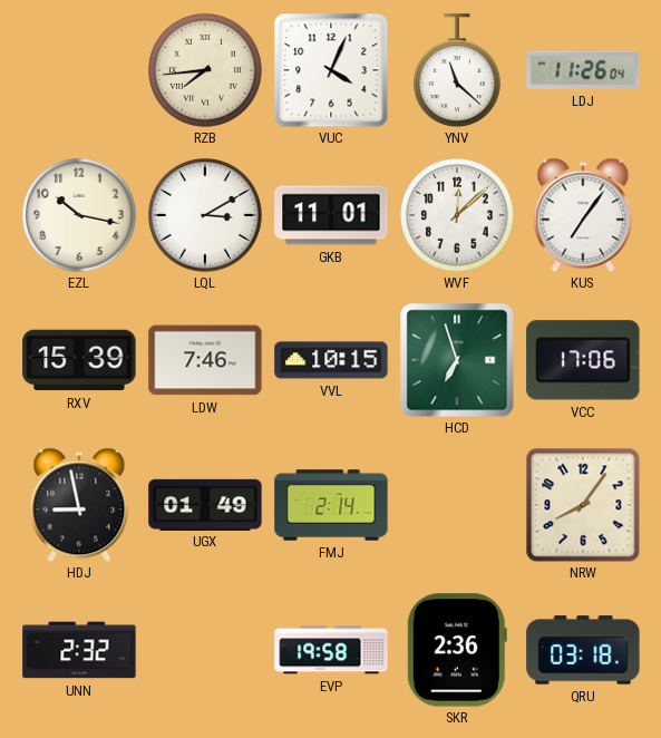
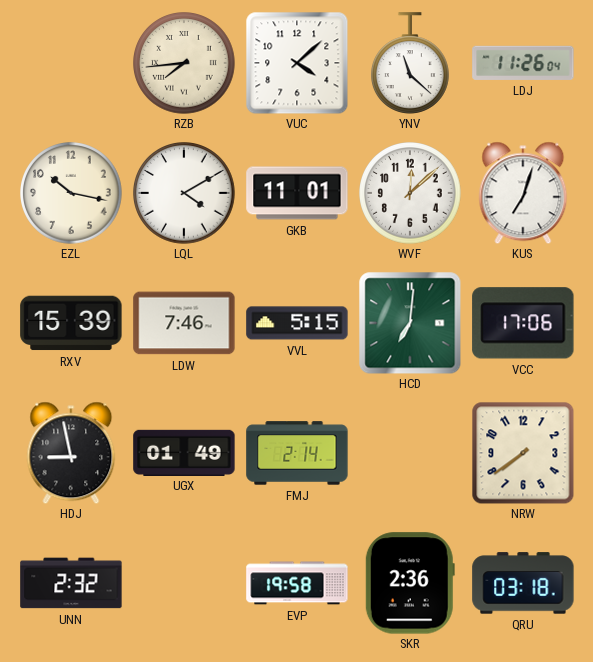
VUC: 4:04 -> 4:08 (297, 63)
LQL: 3:10 -> 4:10 (184, 193)
KUS: 7:06 -> 7:03 (523, 193)
VVL: 10:15 -> 5:15 (297, 323)
HCD: 6:57 -> 7:01 (410, 323)
NRW: 8:06 -> 7:39 (523, 453)
